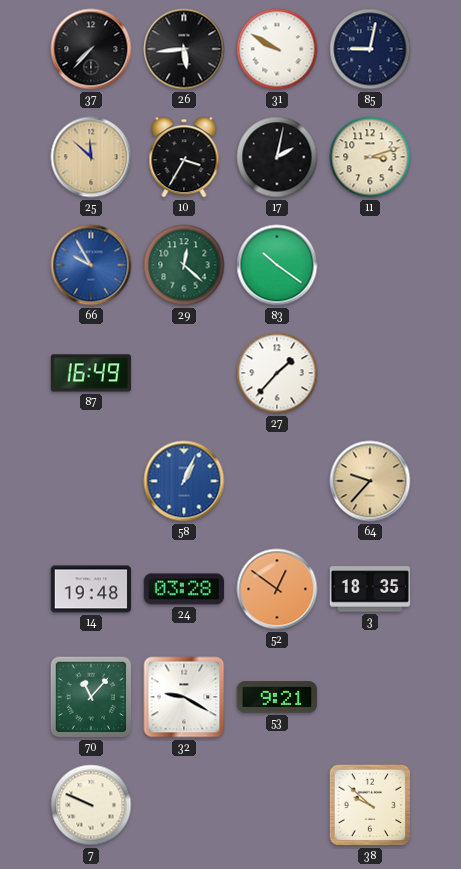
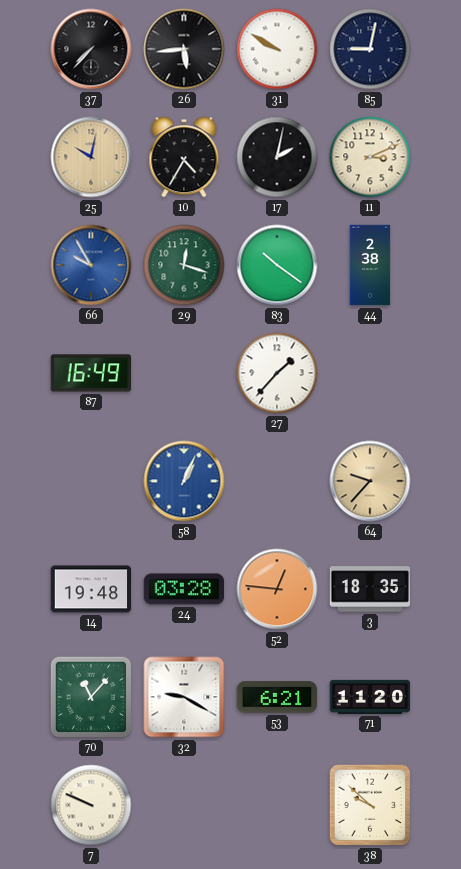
25: 11:52 -> 10:02 (91, 157)
10: 3:35 -> 4:35 (184, 157)
11: 3:12 -> 3:11 (370, 157)
29: 12:22 -> 12:18 (184, 265)
44: none -> 2:38 (370, 265)
52: 12:51 -> 12:46 (277, 589)
53: 9:21 -> 6:21 (277, 697)
71: none -> 11:20 (370, 697)
